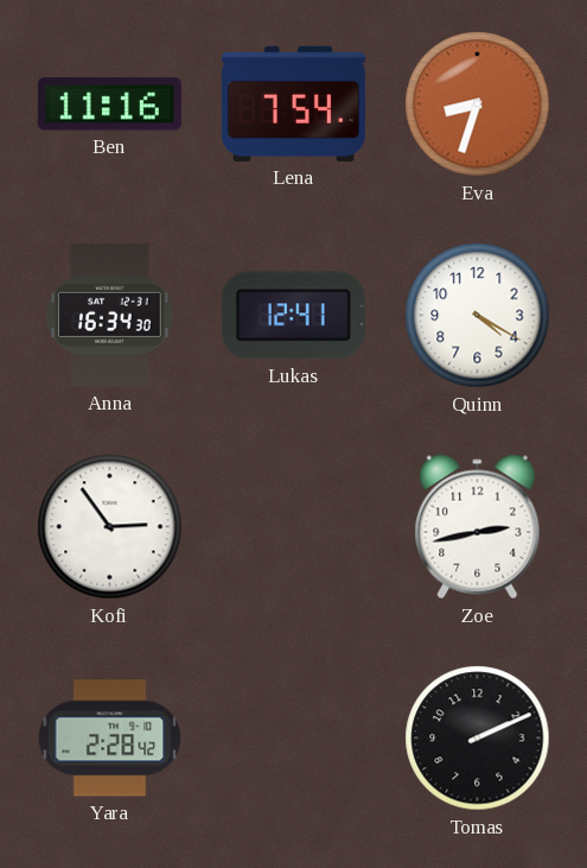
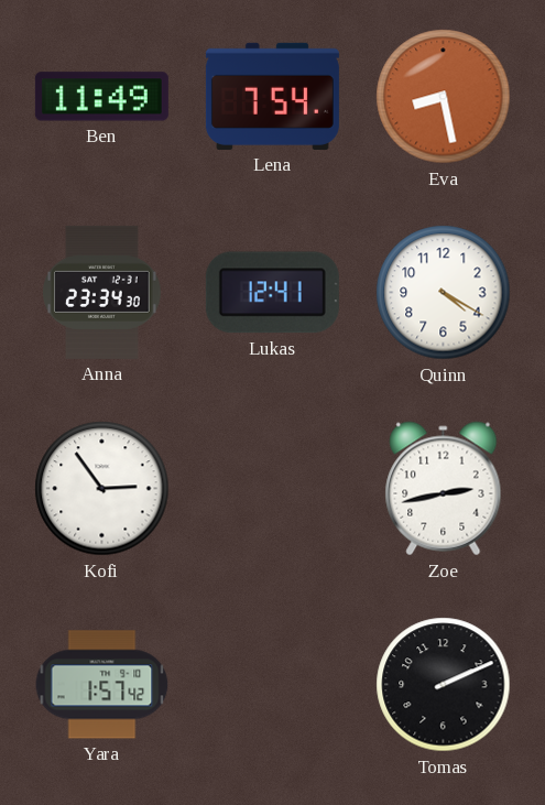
Ben: 11:16 -> 11:49 (101, 97)
Eva: 8:33 -> 8:28 (444, 97)
Anna: 16:34 -> 23:34 (102, 292)
Yara: 2:28 -> 1:57 (102, 685)
